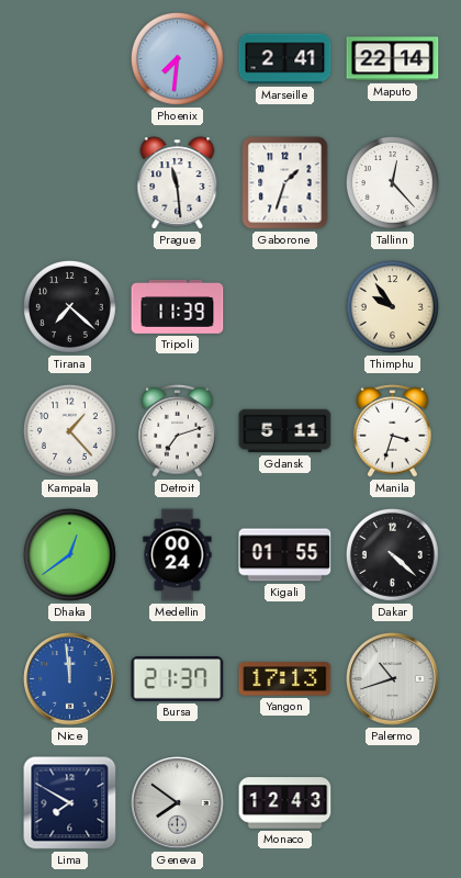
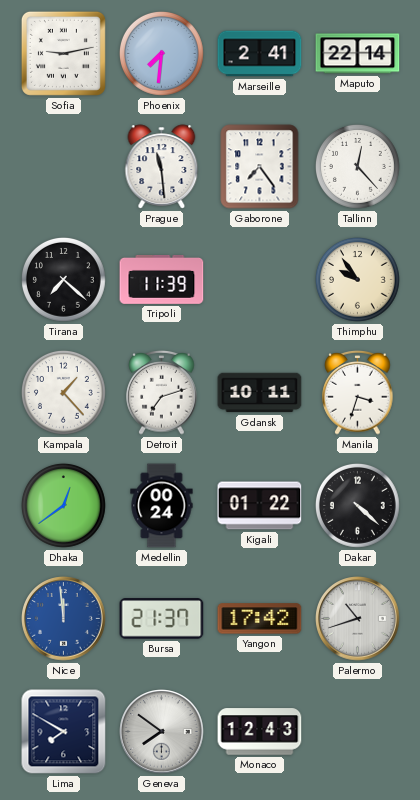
Sofia: none -> 9:13 (63, 53)
Gaborone: 1:33 -> 7:24 (260, 167)
Gdansk: 5:11 -> 10:11 (260, 393)
Kigali: 01:55 -> 01:22 (260, 506)
Yangon: 17:13 -> 17:42 (260, 619)
